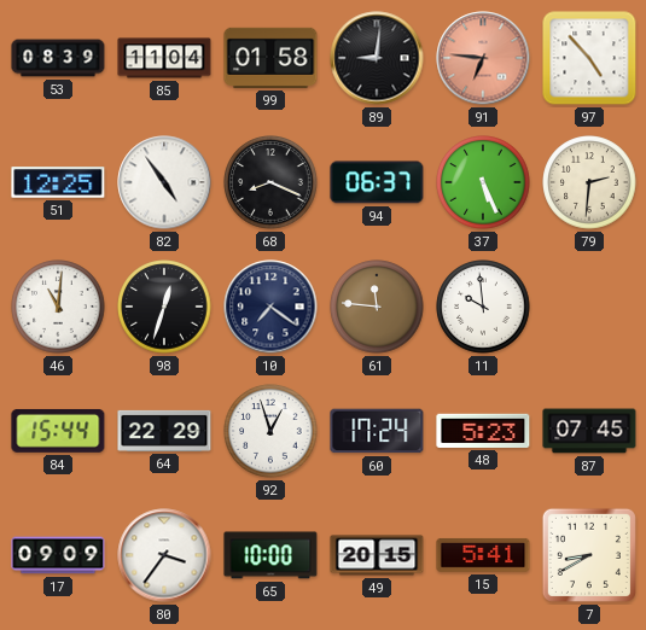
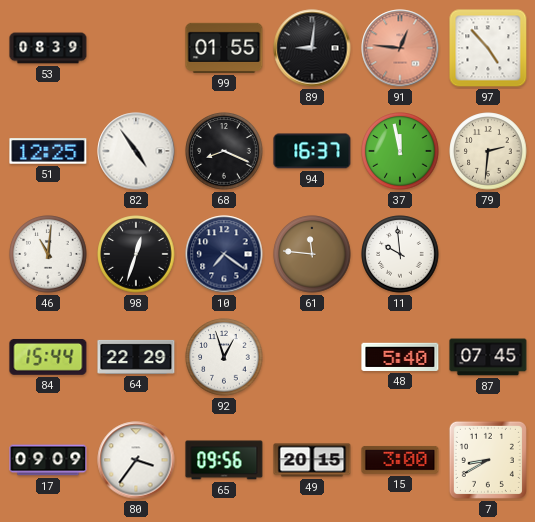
85: 11:04 -> none (164, 58)
99: 01:58 -> 01:55 (224, 48)
91: 6:46 -> 12:46 (400, 48)
94: 06:37 -> 16:37 (312, 151)
37: 5:26 -> 11:58 (400, 151)
60: 17:24 -> none (377, 431)
48: 5:23 -> 5:40 (400, 357)
65: 10:00 -> 09:56 (224, 460)
15: 5:41 -> 3:00 (400, 460)
